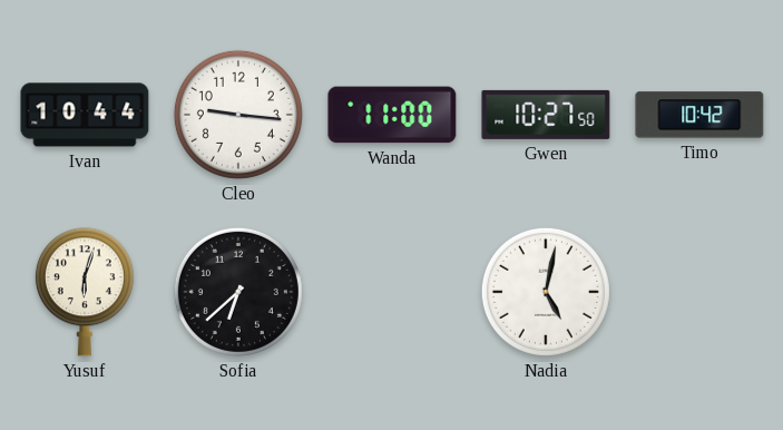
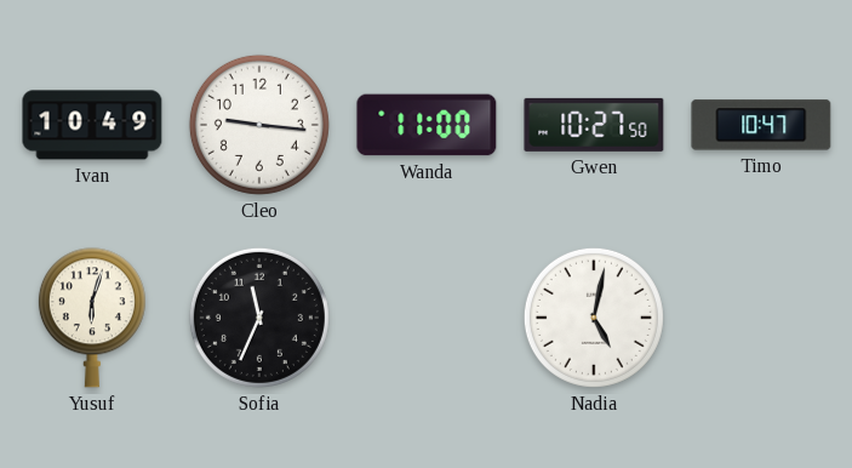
Ivan: 10:44 -> 10:49 (92, 125)
Timo: 10:42 -> 10:47 (761, 125)
Sofia: 6:38 -> 11:34 (259, 318)
